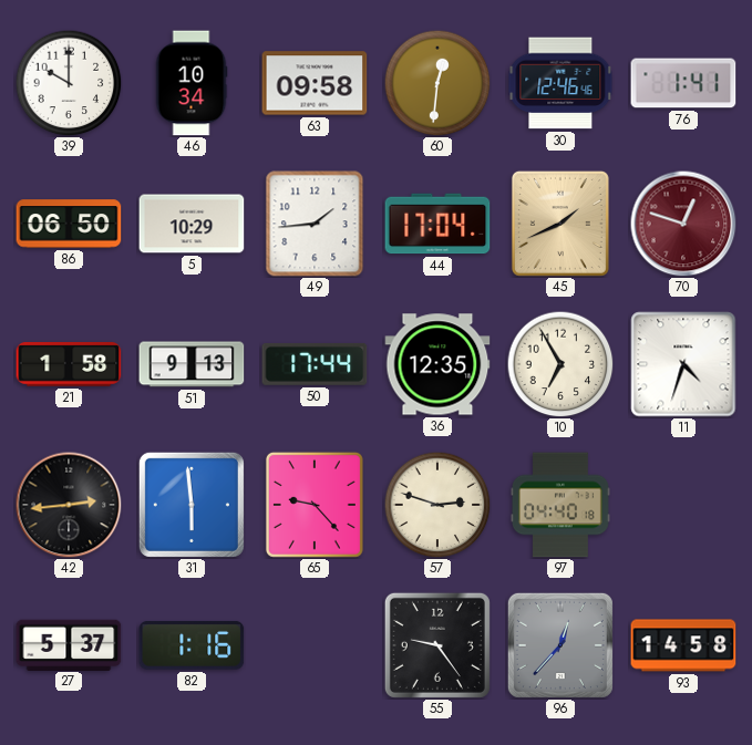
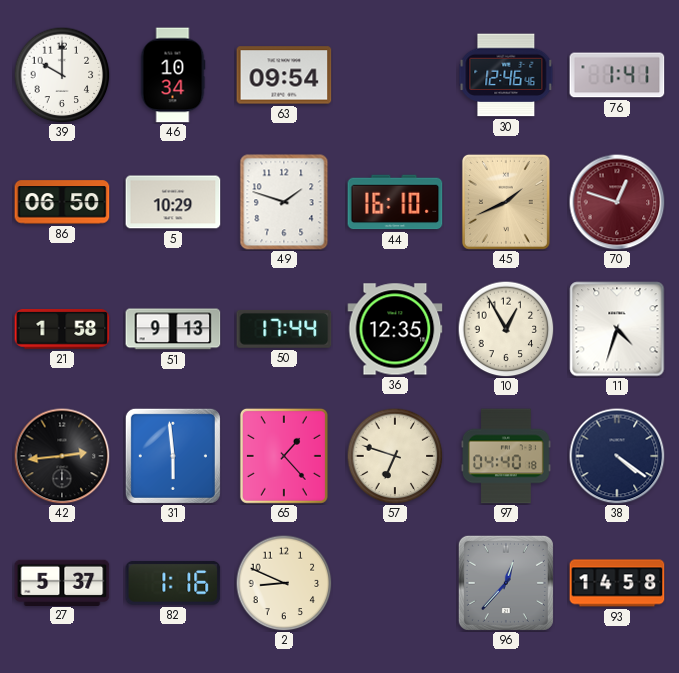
63: 09:58 -> 09:54 (284, 75)
60: 12:31 -> none (437, 83)
49: 1:44 -> 1:48 (284, 202)
44: 17:04 -> 16:10 (395, 202)
10: 6:55 -> 12:55 (506, 329)
65: 9:23 -> 1:23 (284, 456)
57: 2:48 -> 6:48 (395, 456)
38: none -> 4:21 (617, 456)
2: none -> 8:49 (284, 583)
55: 9:24 -> none (437, 645)
